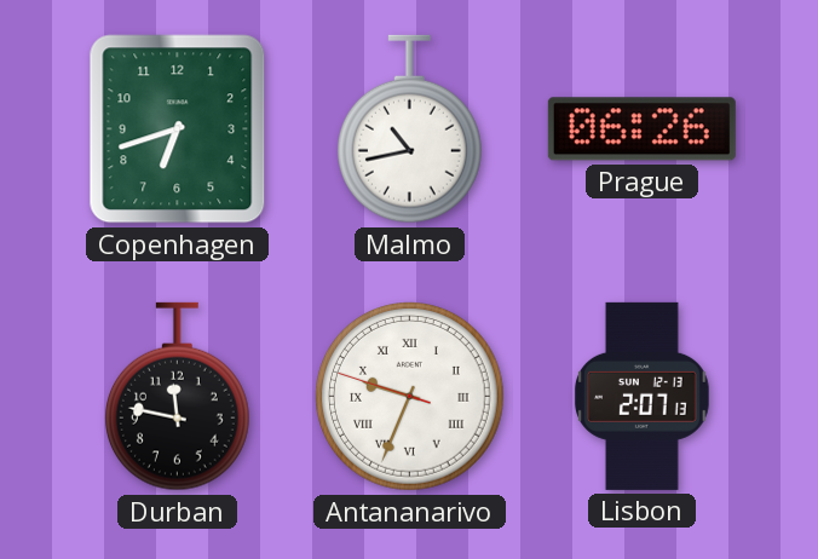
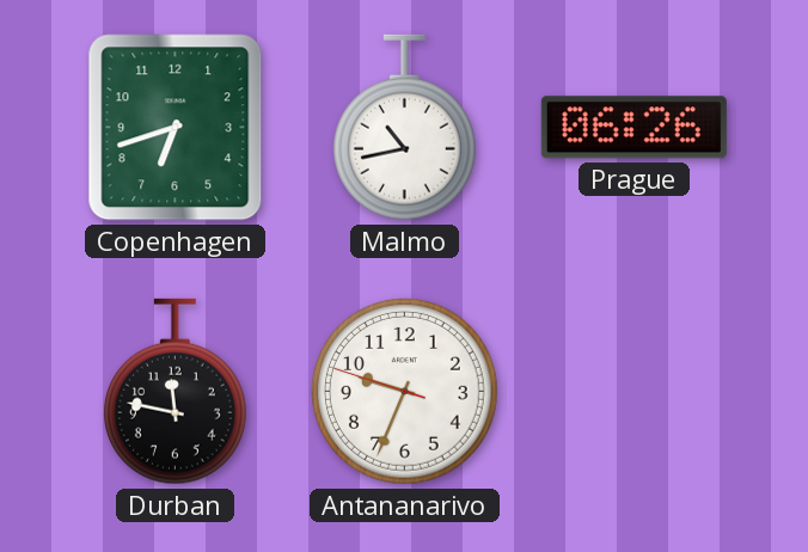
Antananarivo numerals: Roman -> Arabic (405, 392)
Lisbon: 2:07 -> none (643, 396)
